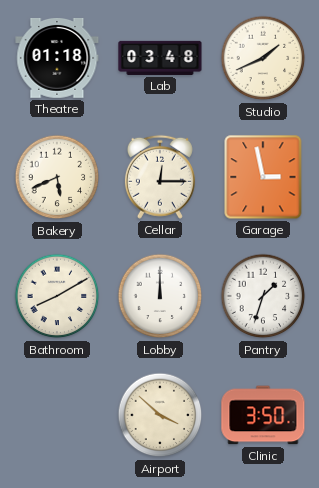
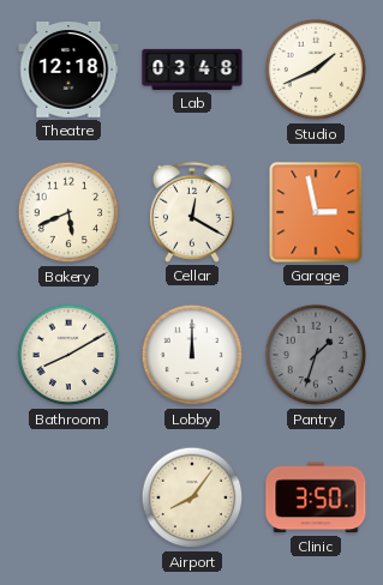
Theatre: 01:18 -> 12:18 (68, 71)
Cellar: 12:15 -> 12:20 (192, 212)
Pantry dial: white -> grey (316, 355)
Airport: 3:52 -> 8:06 (192, 497)
